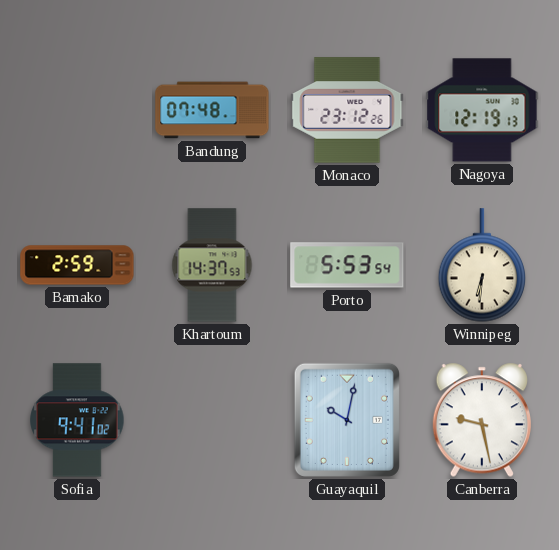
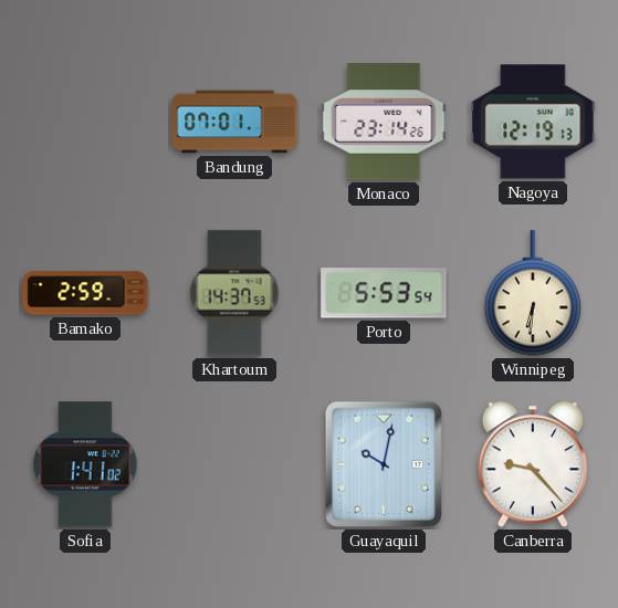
Bandung: 07:48 -> 07:01 (234, 122)
Monaco: 23:12 -> 23:14 (384, 122)
Sofia: 9:41 -> 1:41 (85, 464)
Canberra: 9:28 -> 9:23 (533, 464)
